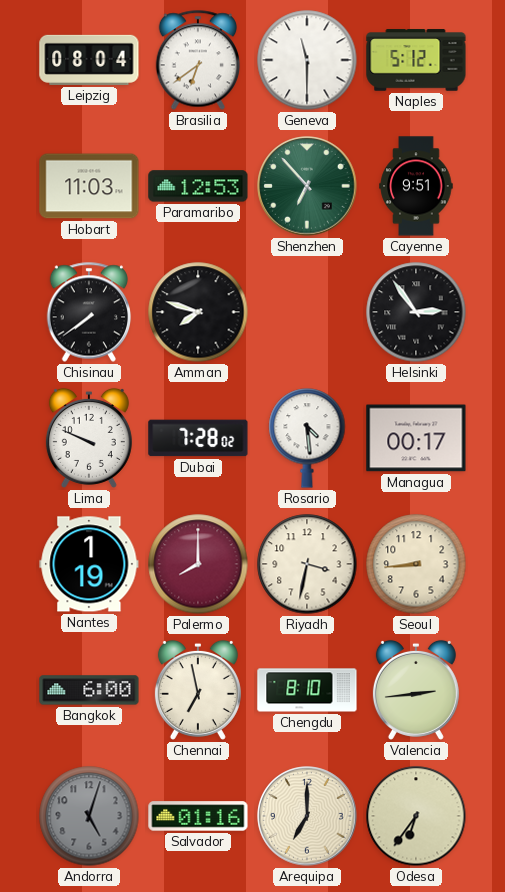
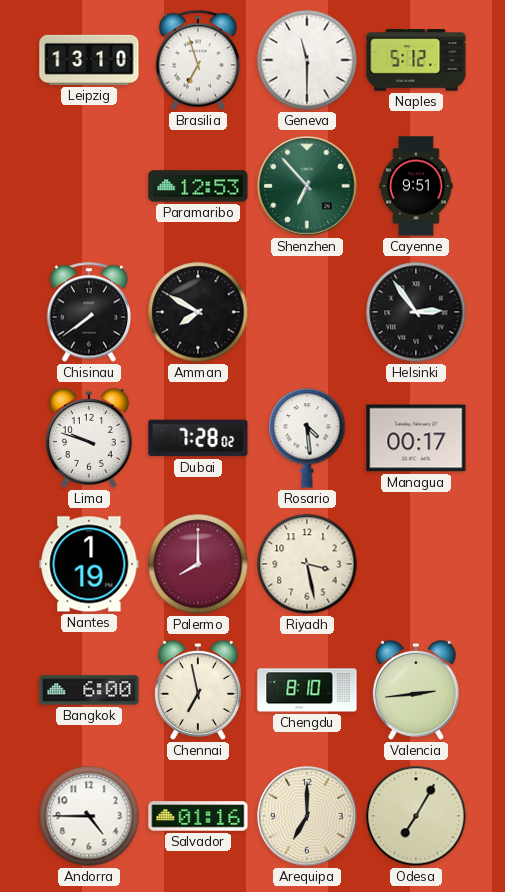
Leipzig: 08:04 -> 13:10 (89, 60)
Brasilia: 6:39 -> 6:57 (198, 60)
Hobart: 11:03 -> none (89, 186)
Amman: 7:48 -> 7:50 (198, 312)
Lima: 9:49 -> 9:48 (89, 438)
Riyadh: 3:32 -> 3:28 (307, 564)
Seoul: 8:44 -> none (416, 564)
Andorra: 5:03 -> 4:45 (89, 816)
Andorra dial: grey -> white (89, 816)
Odesa: 6:36 -> 7:05 (416, 816)
